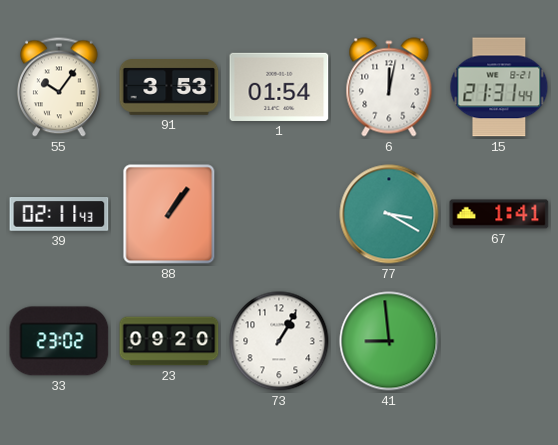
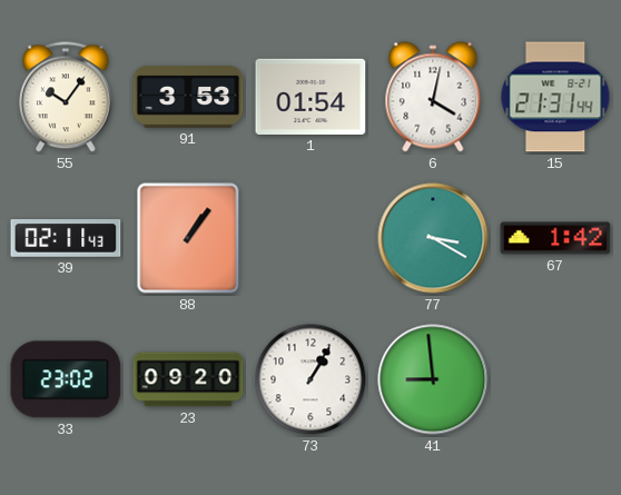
6: 12:02 -> 4:02 (433, 97)
67: 1:41 -> 1:42 (555, 238)
